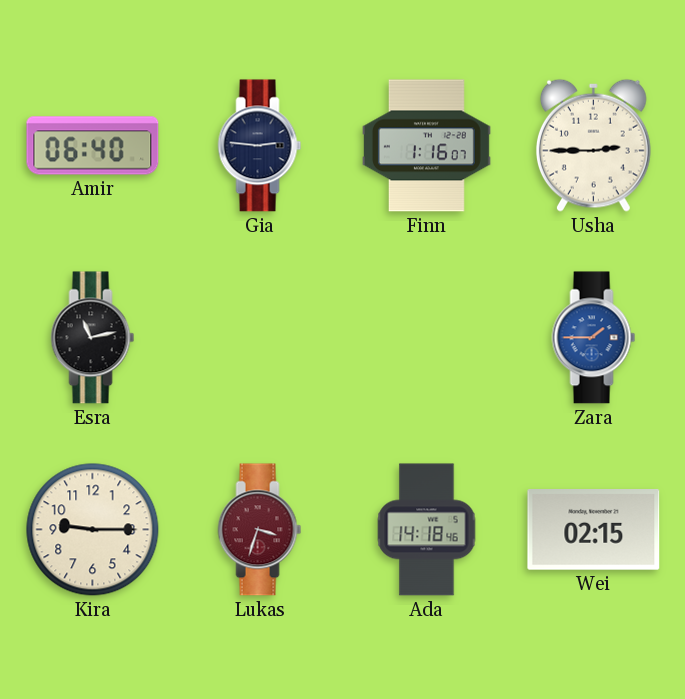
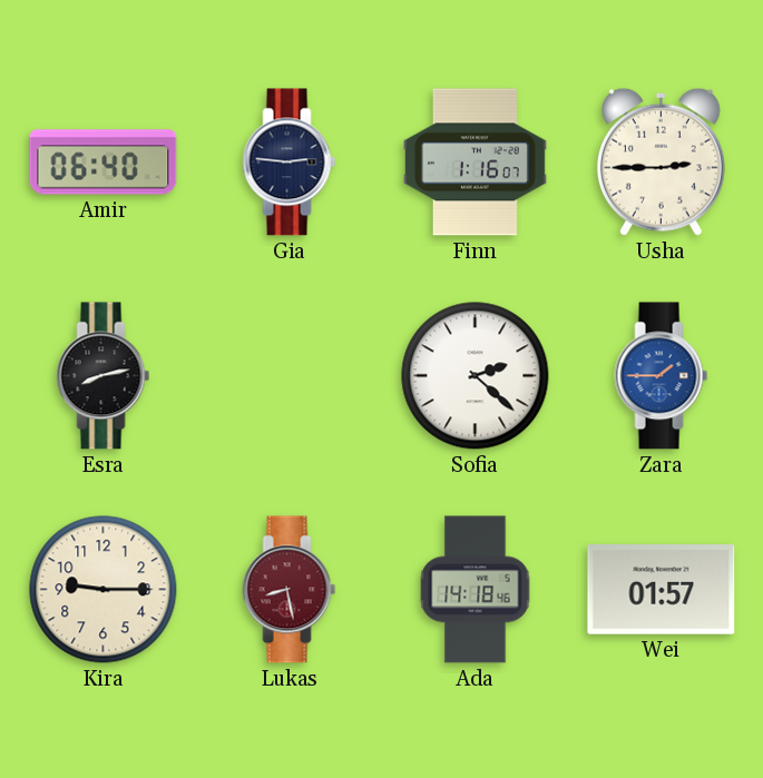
Esra: 11:13 -> 8:13 (104, 376)
Sofia: none -> 2:22 (476, 376)
Lukas: 3:33 -> 8:28 (290, 590)
Wei: 02:15 -> 01:57 (662, 590)
